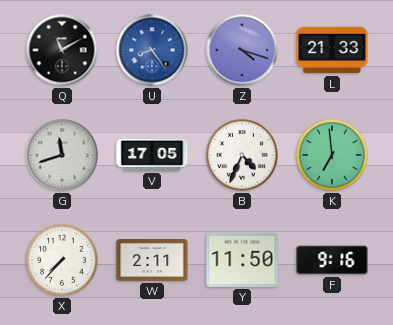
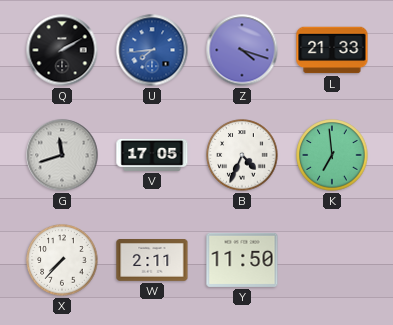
Q: 11:10 -> 2:10 (62, 50)
U: 8:24 -> 7:44 (152, 50)
F: 9:16 -> none (332, 260)
